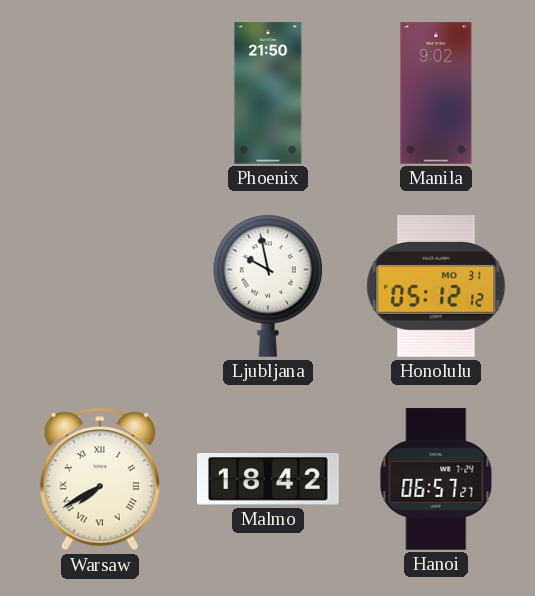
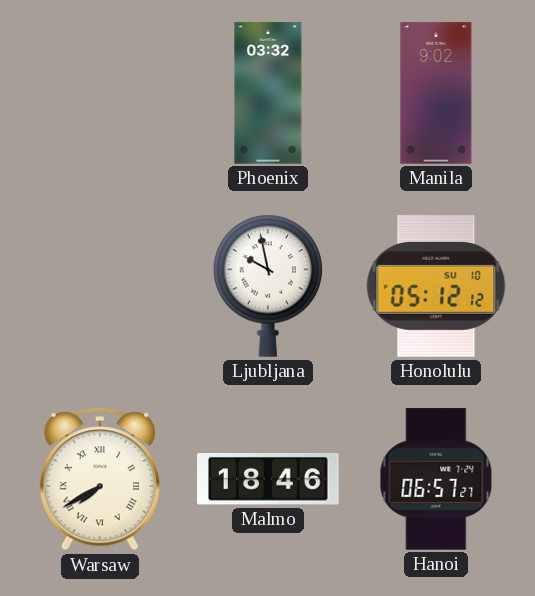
Phoenix: 21:50 -> 03:32 (268, 93)
Honolulu date: MO 31 -> SU 10 (436, 286)
Malmo: 18:42 -> 18:46 (268, 480)
